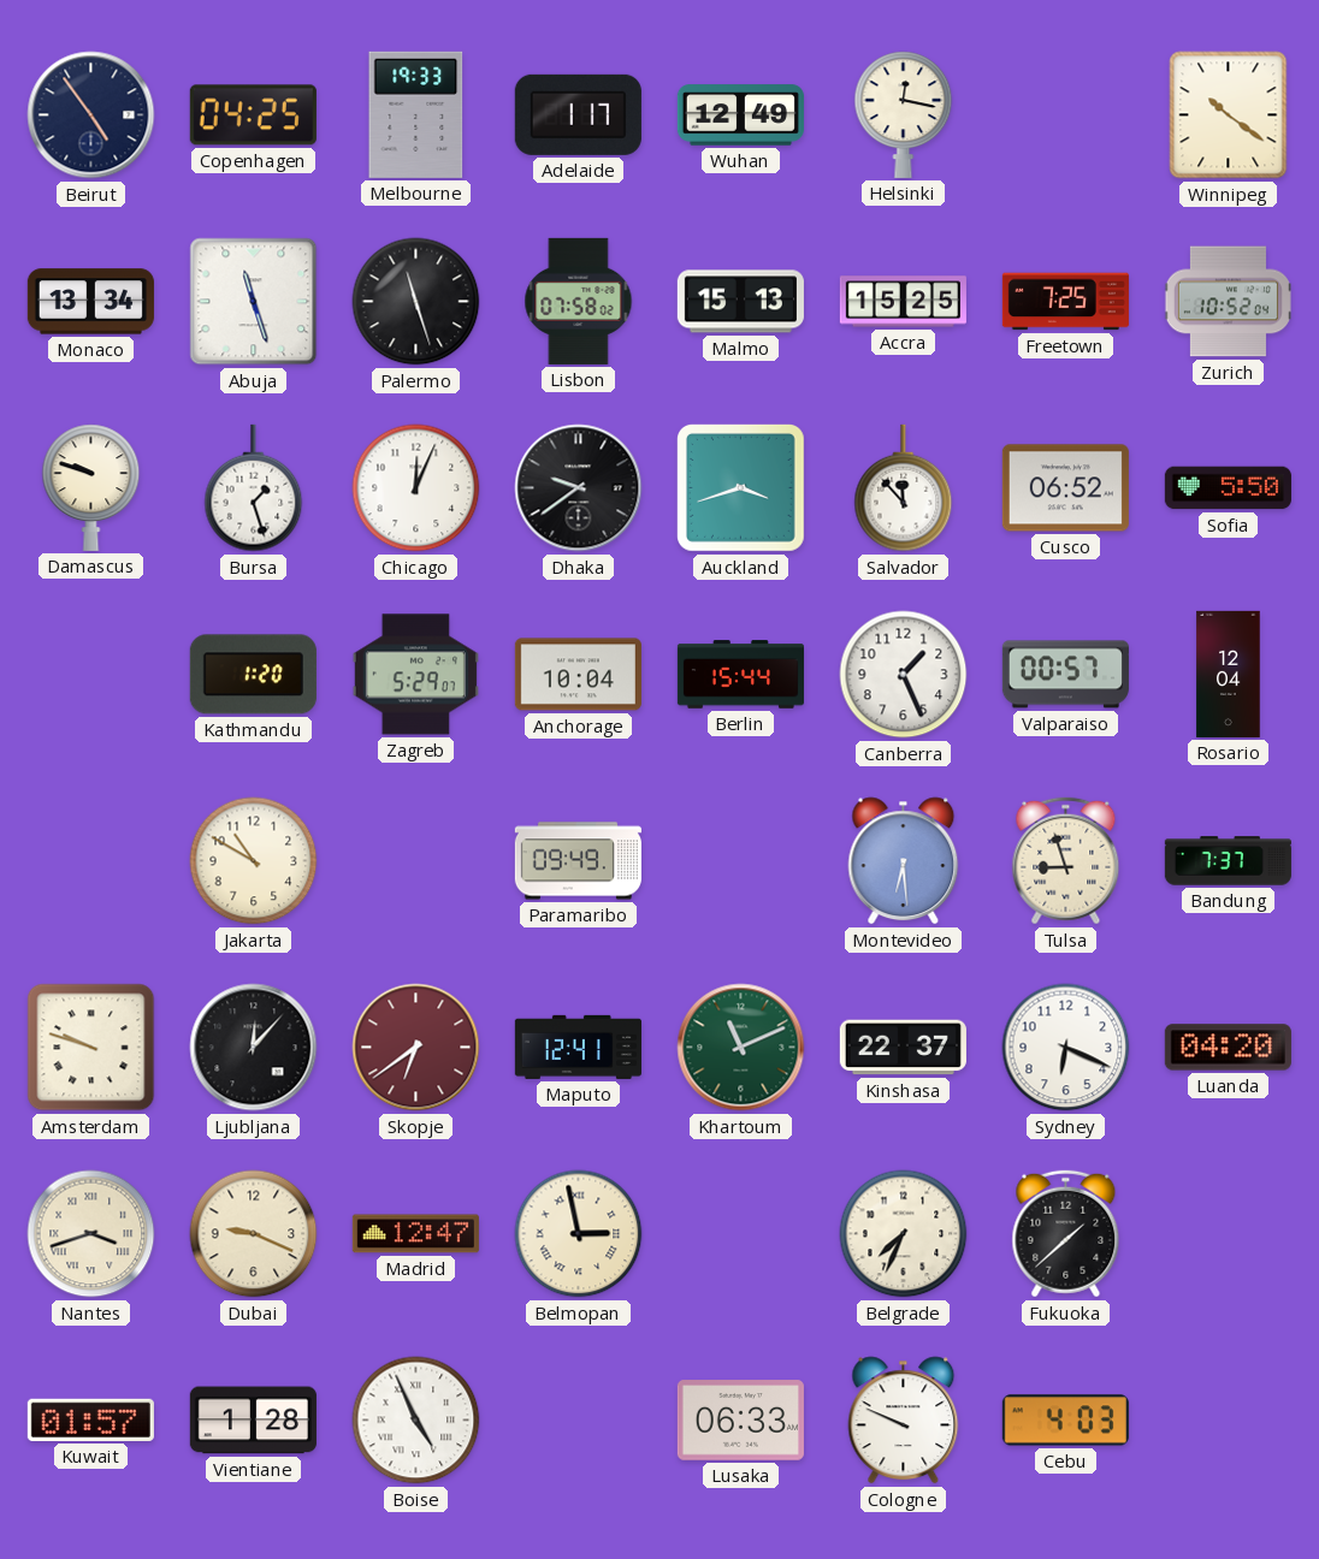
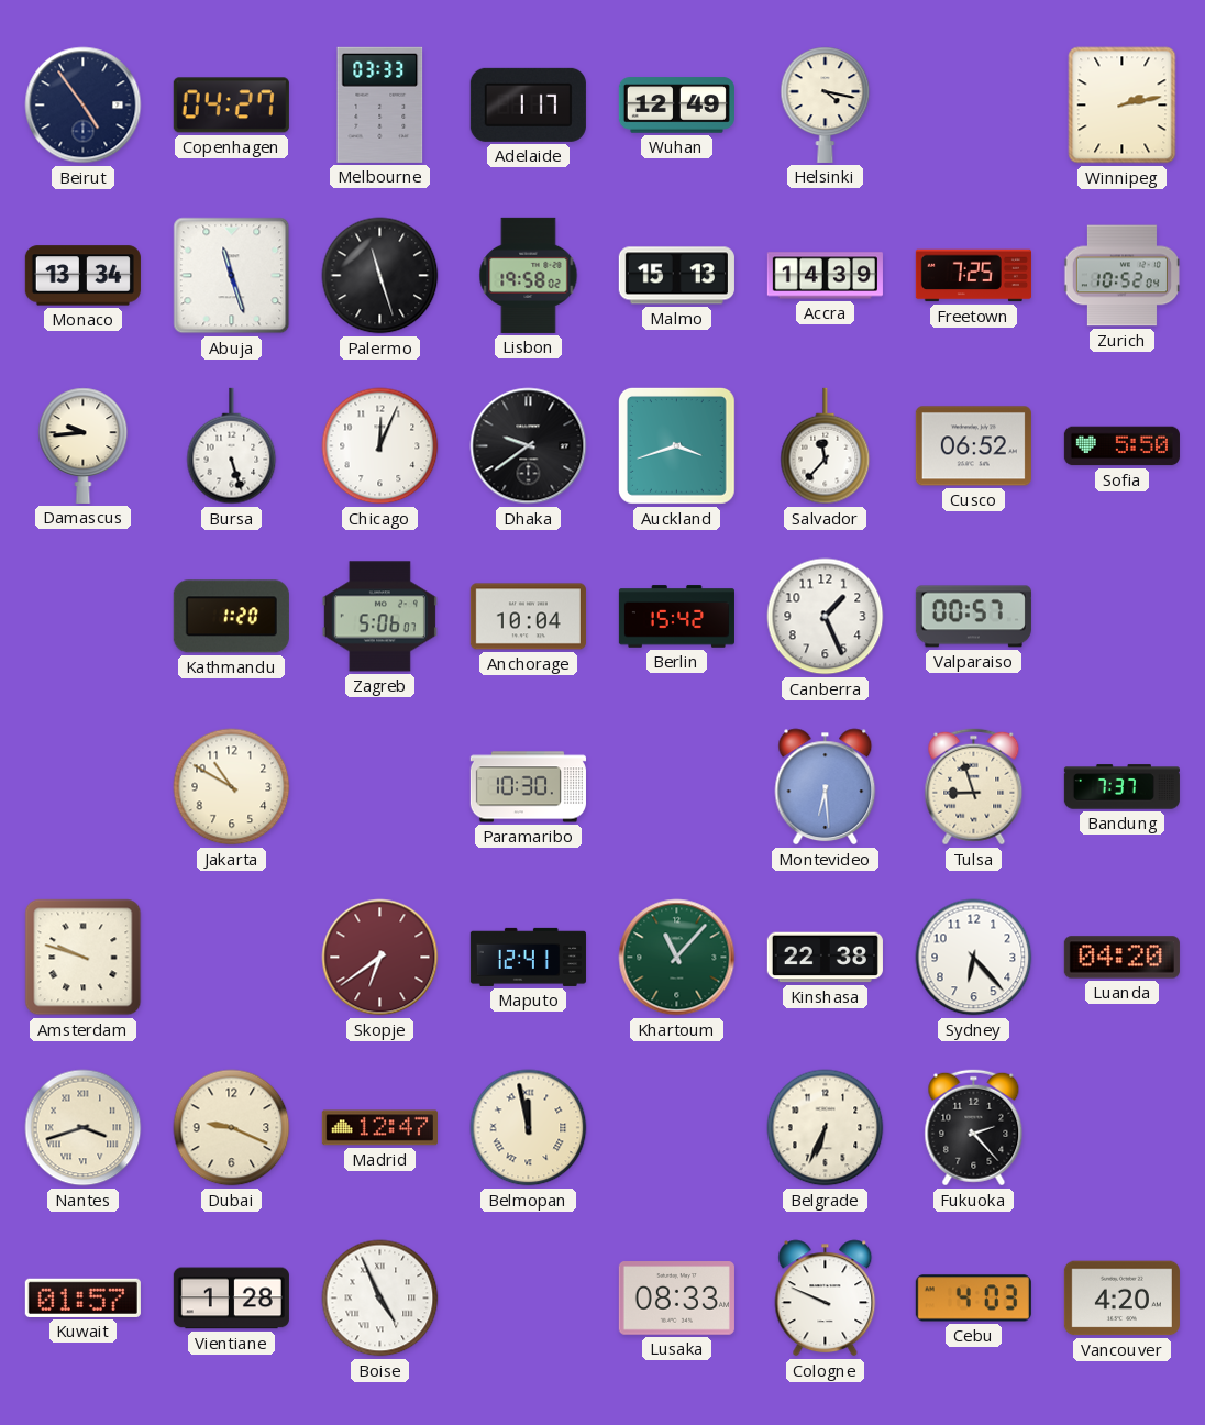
Copenhagen: 04:25 -> 04:27 (231, 106)
Melbourne: 19:33 -> 03:33 (380, 104)
Helsinki: 12:17 -> 4:17 (826, 104)
Winnipeg: 10:21 -> 2:13 (1123, 106)
Lisbon: 07:58 -> 19:58 (529, 275)
Accra: 15:25 -> 14:39 (825, 276)
Damascus: 9:48 -> 9:44 (84, 445)
Bursa: 1:27 -> 5:27 (232, 446)
Salvador: 11:53 -> 11:37 (826, 446)
Zagreb: 5:29 -> 5:06 (379, 617)
Berlin: 15:44 -> 15:42 (676, 617)
Rosario: 12:04 -> none (1229, 674)
Paramaribo: 09:49 -> 10:30 (528, 787)
Ljubljana: 12:07 -> none (254, 1048)
Khartoum: 11:11 -> 11:07 (677, 958)
Kinshasa: 22:37 -> 22:38 (825, 958)
Sydney: 6:19 -> 6:23 (974, 958)
Belmopan: 2:58 -> 11:58 (529, 1128)
Belgrade: 7:34 -> 6:34 (826, 1128)
Fukuoka: 1:38 -> 2:23 (974, 1128)
Lusaka: 06:33 -> 08:33 (676, 1299)
Vancouver: none -> 4:20 (1121, 1299)
